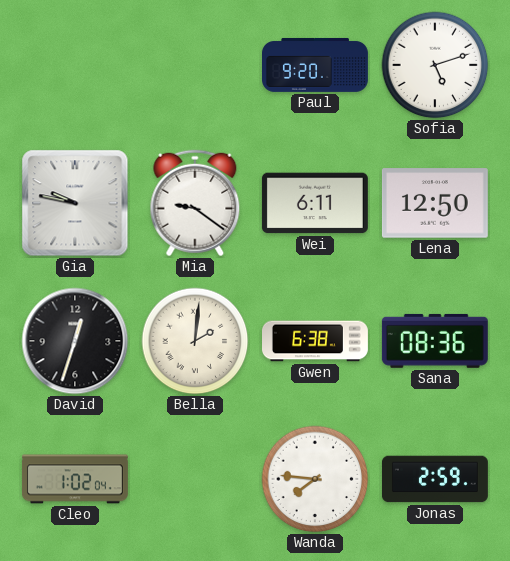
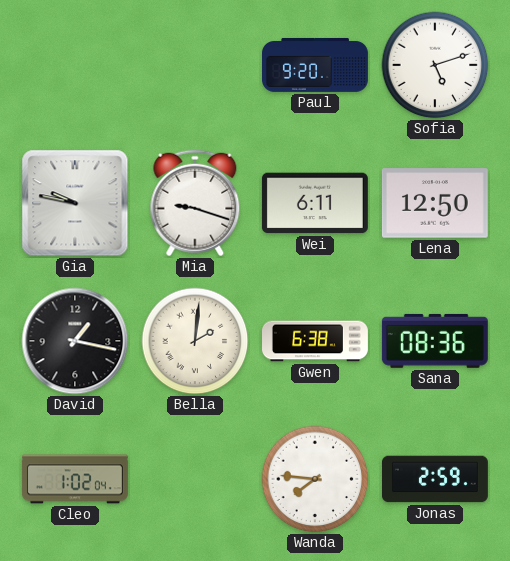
Mia: 9:21 -> 9:18 (195, 203)
David: 12:33 -> 1:17 (75, 341)
